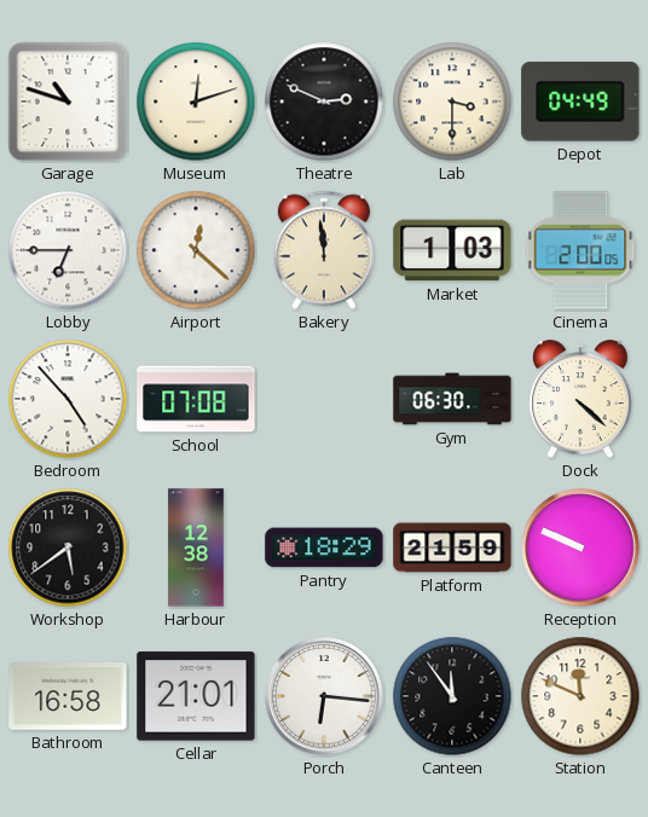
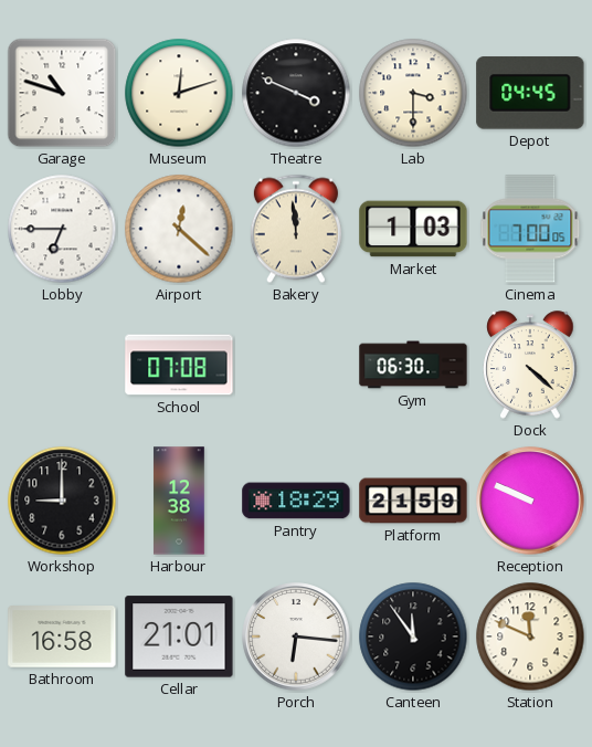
Theatre: 2:49 -> 3:49 (296, 93)
Depot: 04:49 -> 04:45 (530, 93)
Cinema: 2:00 -> 7:00 (530, 229)
Bedroom: 4:53 -> none (68, 399)
Workshop: 5:39 -> 9:00 (62, 501)
